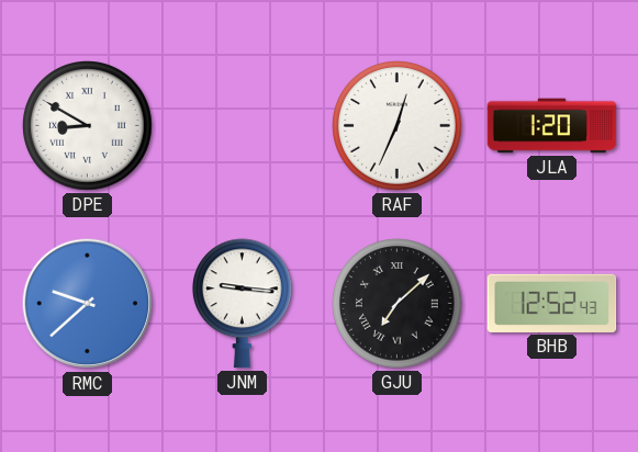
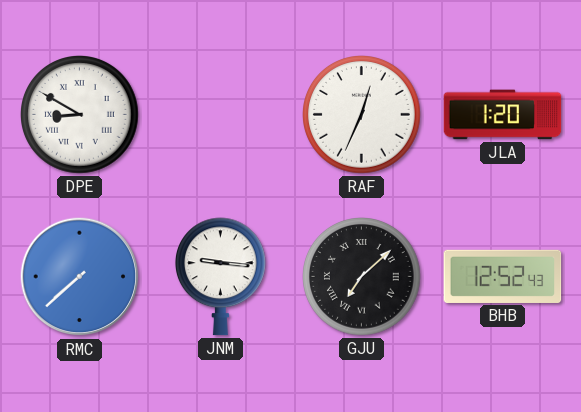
RMC: 9:38 -> 7:38 (80, 277)
